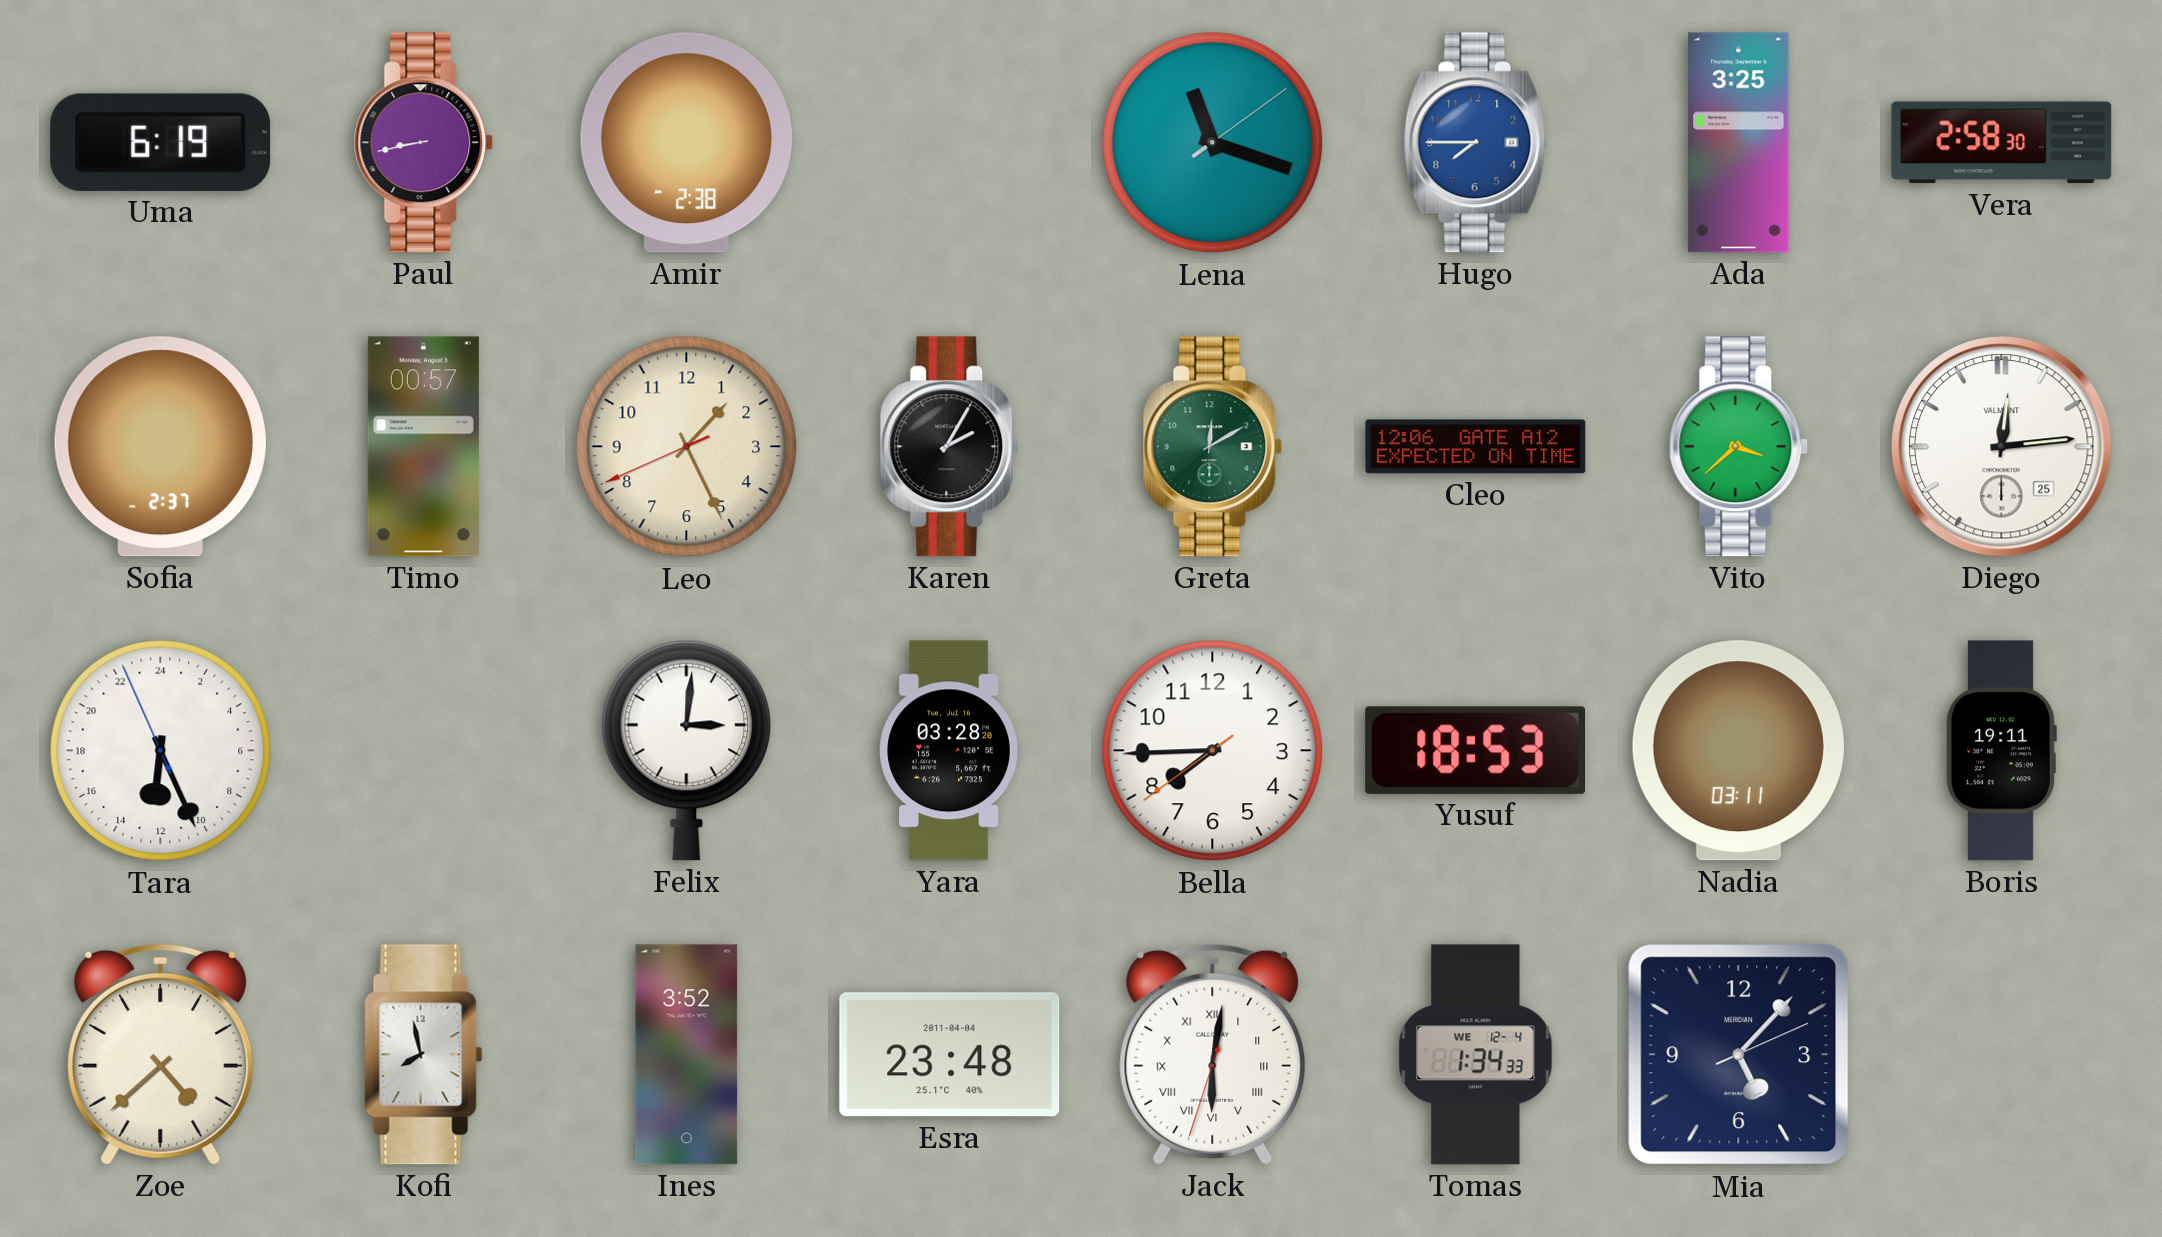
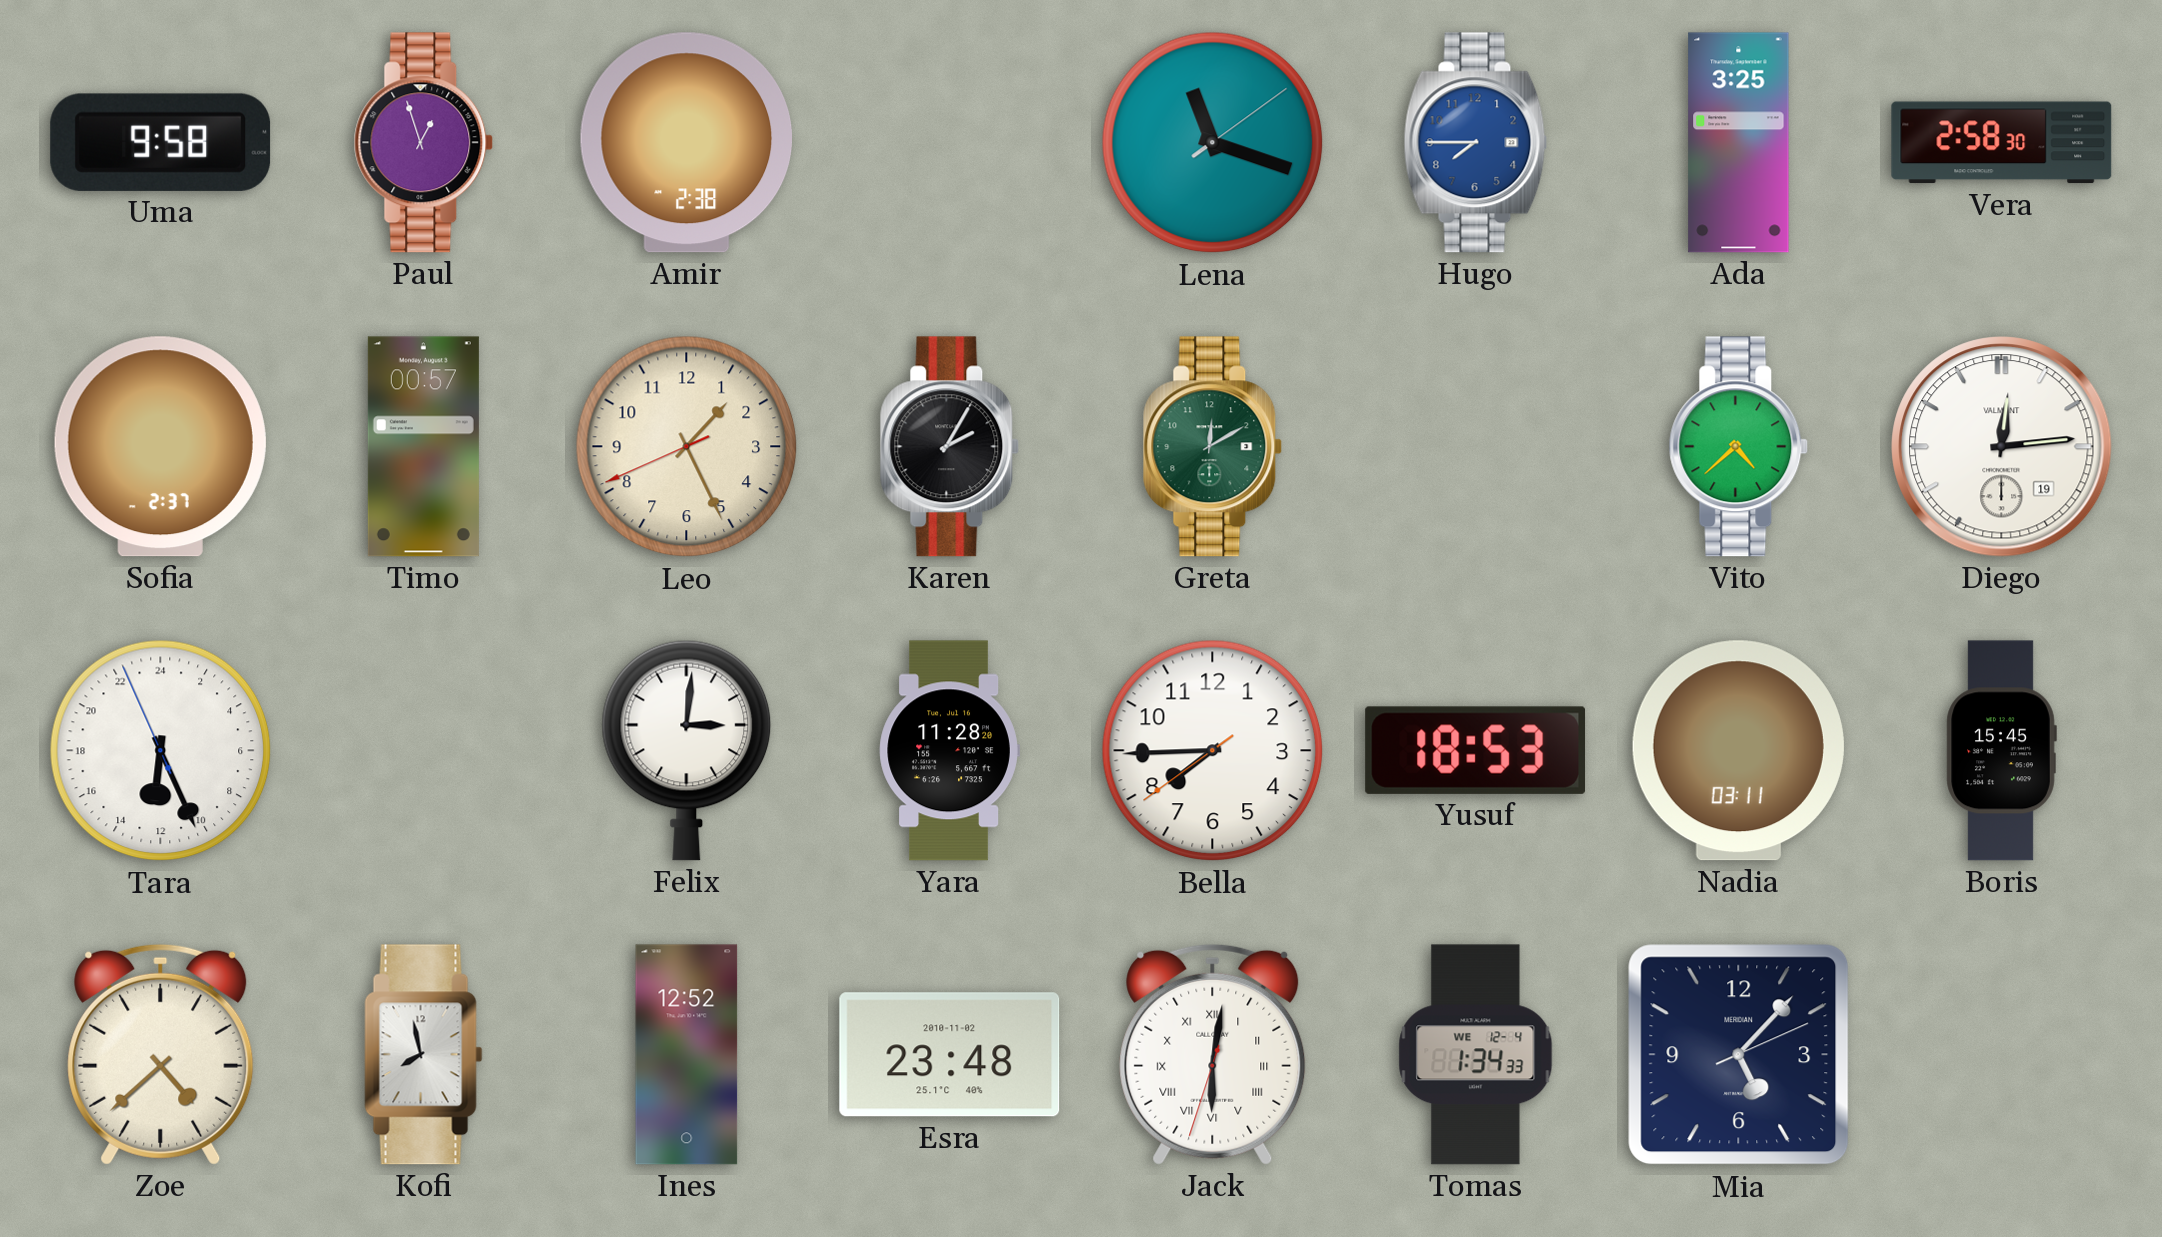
Uma: 6:19 -> 9:58 (161, 142)
Paul: 8:43 -> 12:57 (424, 143)
Cleo: 12:06 -> none (1476, 447)
Vito: 3:38 -> 4:38 (1739, 447)
Diego date: 25 -> 19 (2002, 447)
Yara: 03:28 -> 11:28 (949, 751)
Boris: 19:11 -> 15:45 (2001, 751)
Ines: 3:52 -> 12:52 (687, 1055)
Esra date: 2011-04-04 -> 2010-11-02 (950, 1055)
